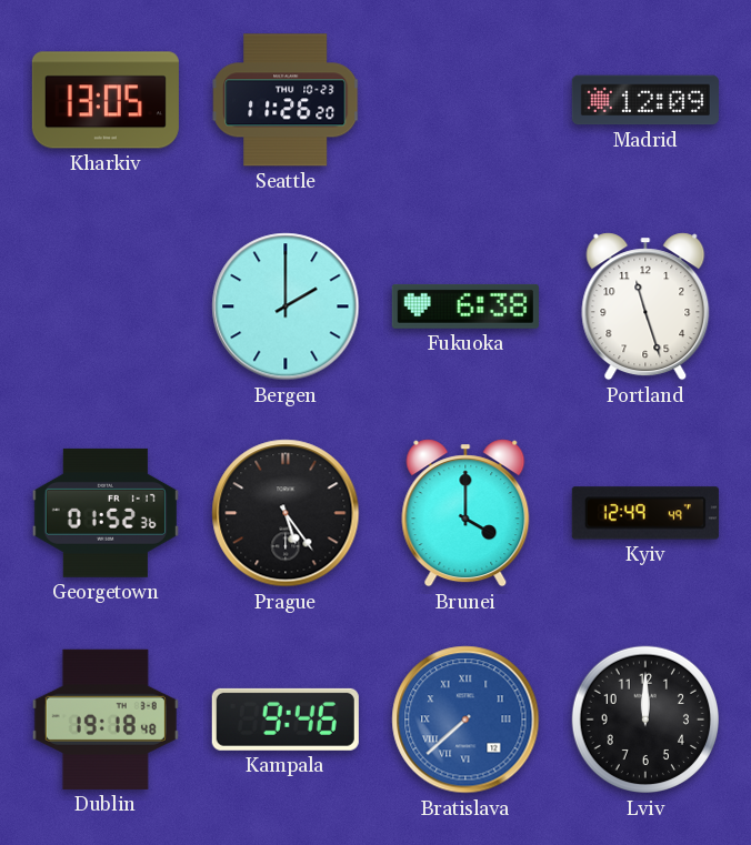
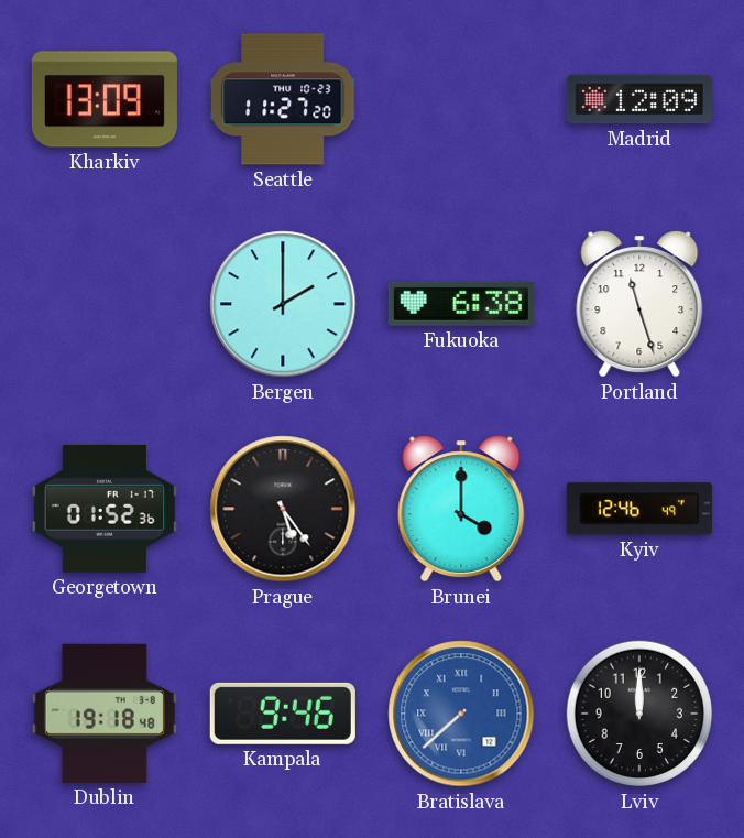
Kharkiv: 13:05 -> 13:09 (105, 99)
Seattle: 11:26 -> 11:27 (283, 99)
Kyiv: 12:49 -> 12:46 (639, 509)
